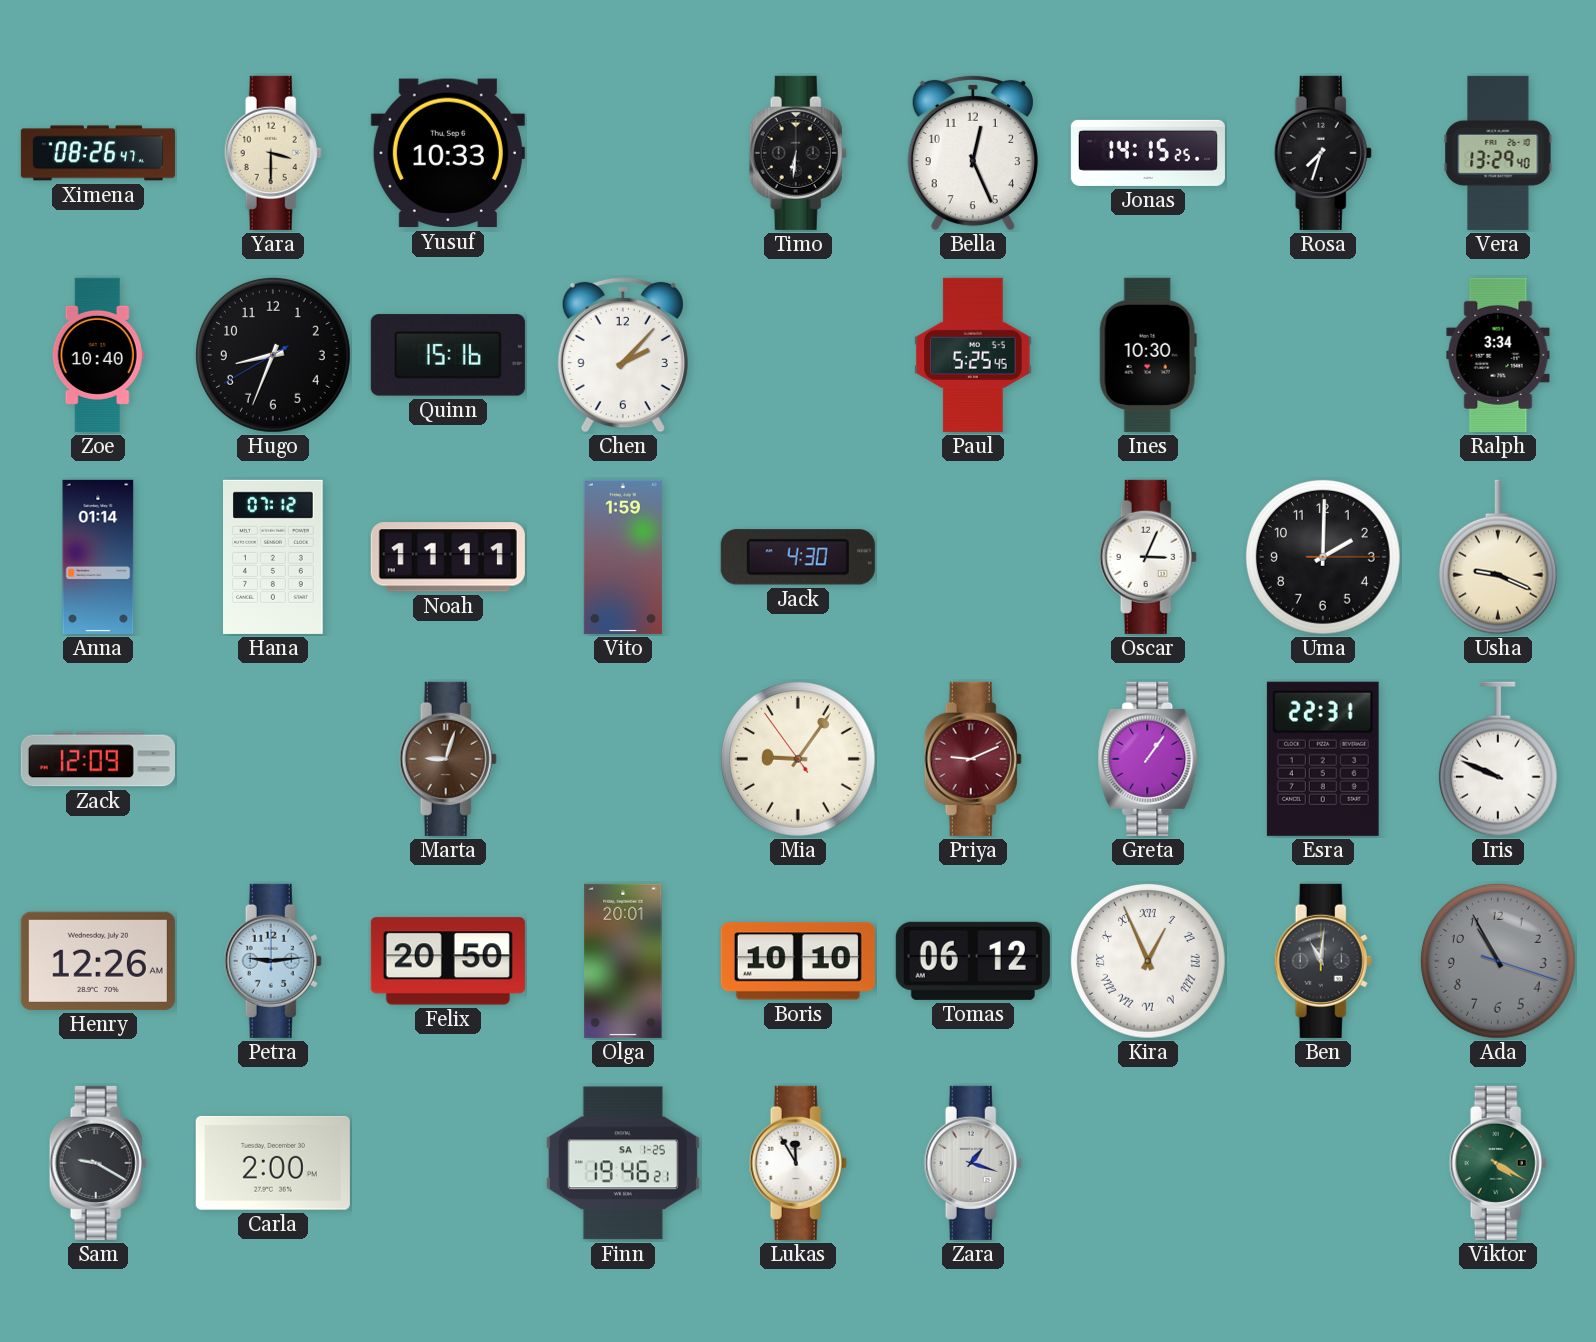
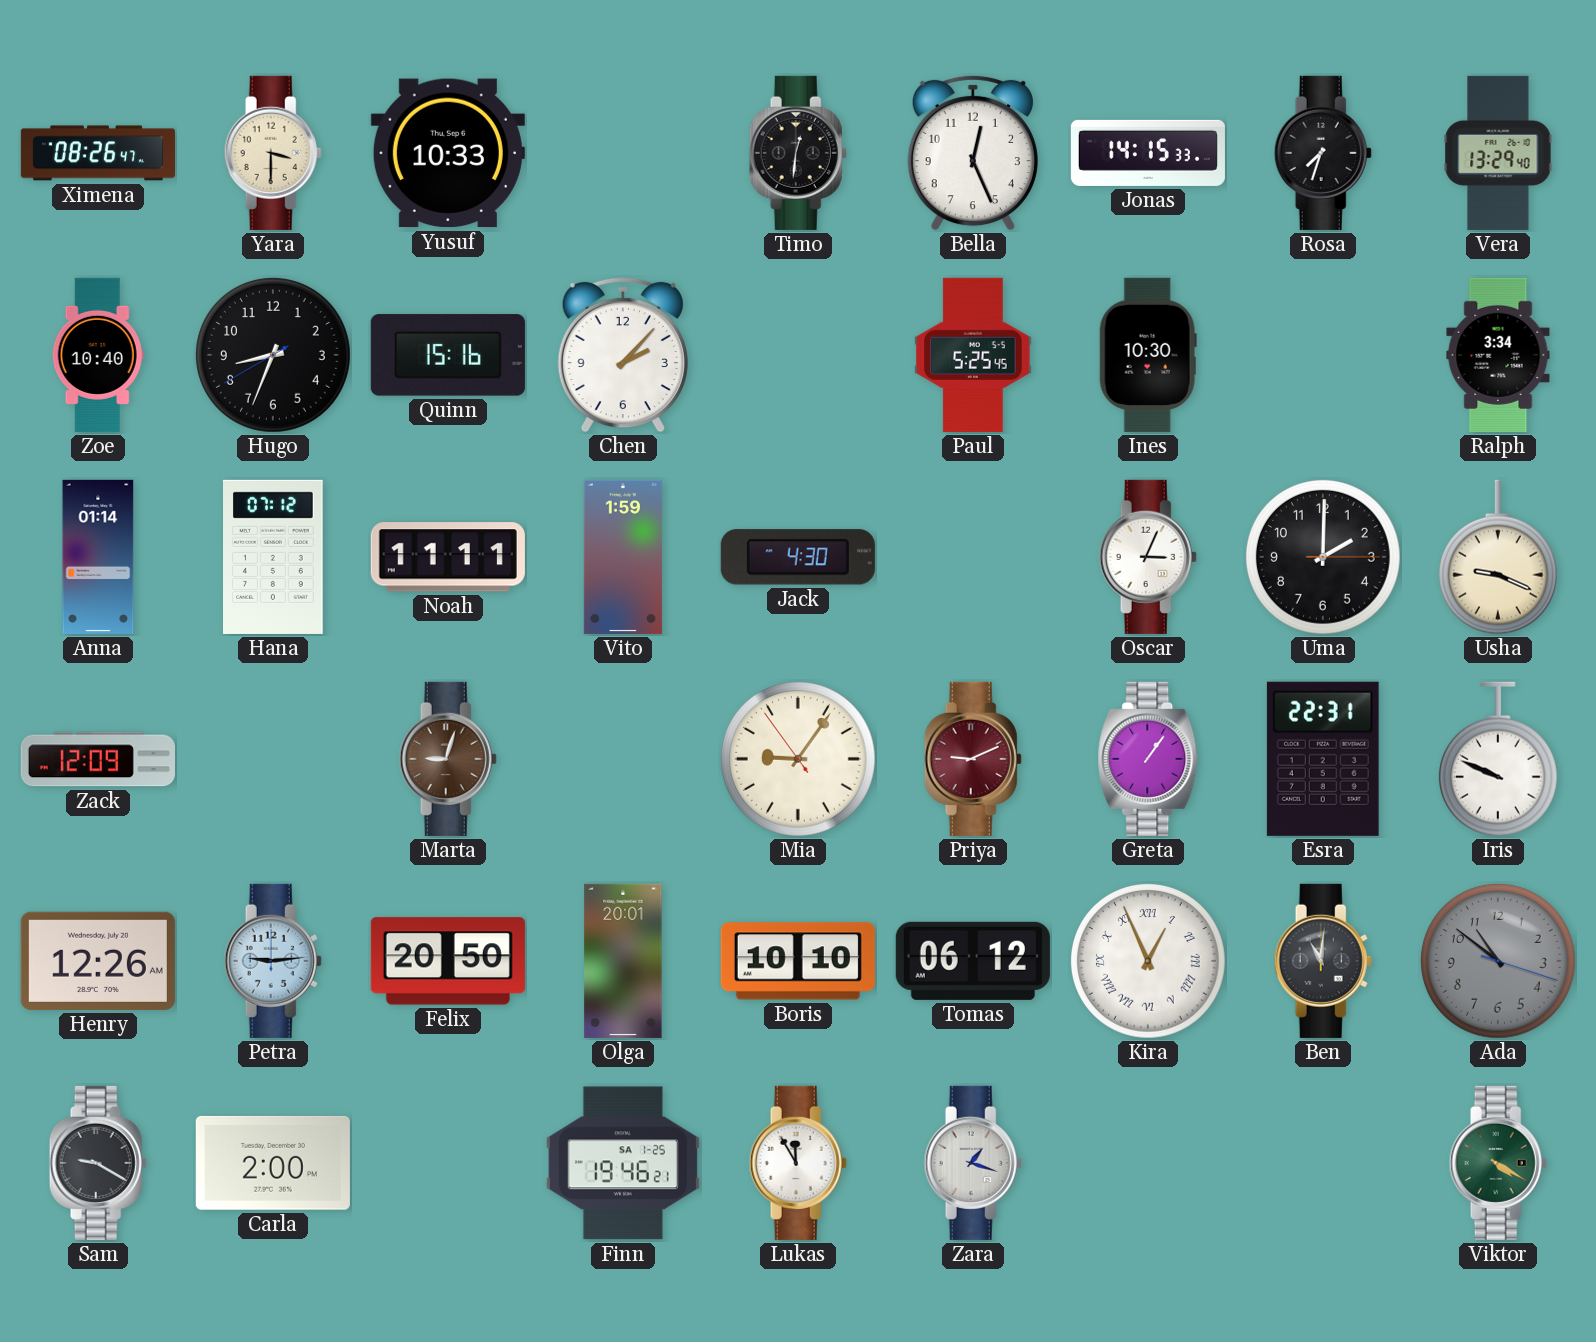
Timo: 6:31 -> 12:31 (798, 153)
Jonas: 14:15:25 -> 14:15:33 (1148, 153)
Ada: 10:55 -> 10:51 (1498, 961)
